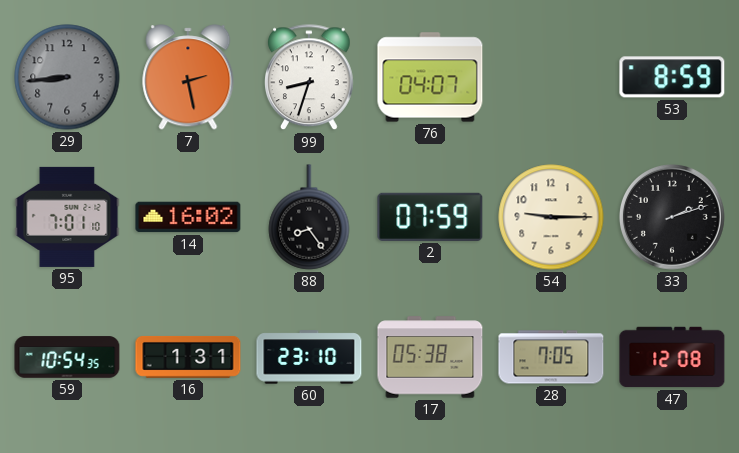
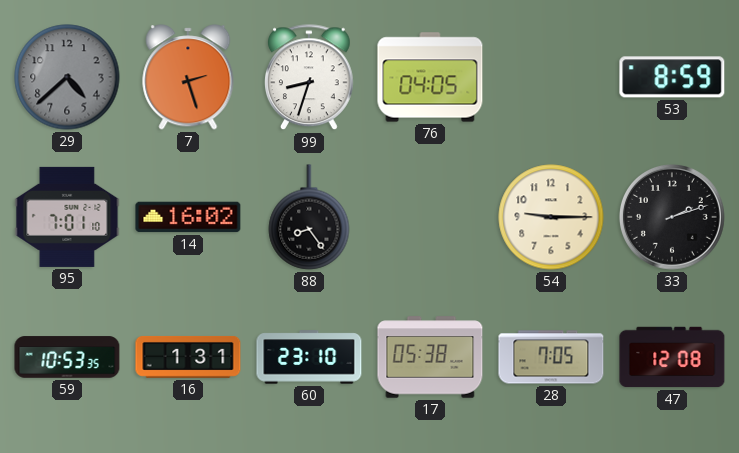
29: 8:44 -> 4:38 (67, 77)
7: 2:28 -> 2:27 (188, 77)
76: 04:07 -> 04:05 (430, 77)
2: 07:59 -> none (430, 217)
59: 10:54 -> 10:53 (67, 357)
